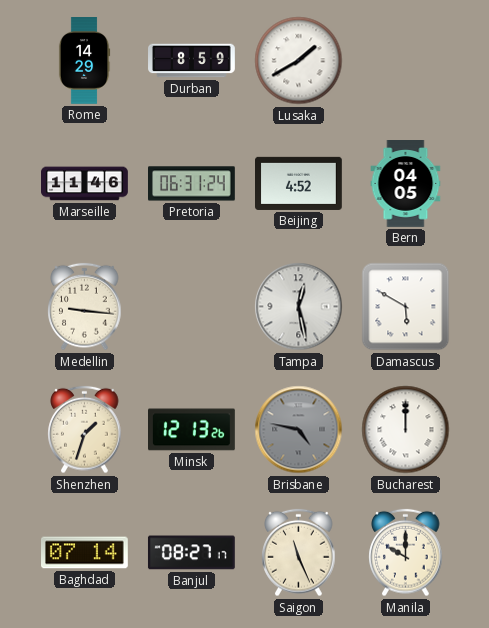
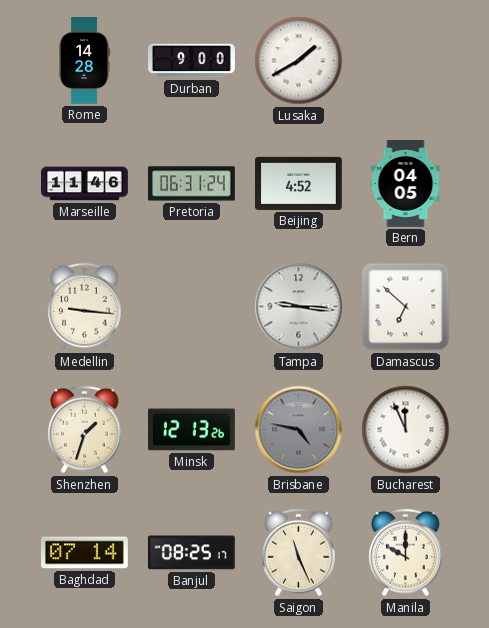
Rome: 14:29 -> 14:28 (84, 61)
Durban: 8:59 -> 9:00 (192, 61)
Tampa: 12:28 -> 9:16 (299, 307)
Damascus: 5:50 -> 6:52 (406, 307)
Bucharest: 12:00 -> 11:56 (406, 430)
Banjul: 08:27 -> 08:25 (191, 553)
